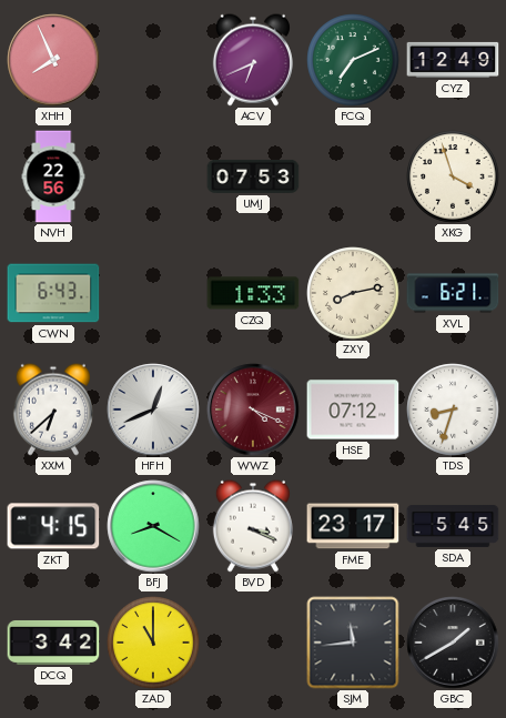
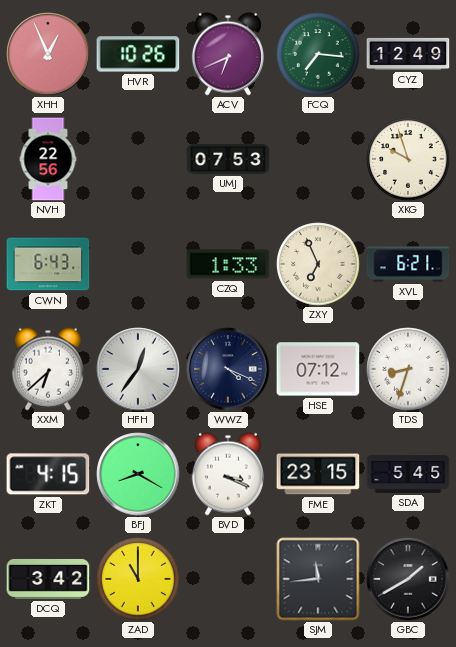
XHH: 7:56 -> 12:56 (48, 54)
HVR: none -> 10:26 (138, 54)
FCQ: 7:11 -> 7:16 (318, 54)
XKG: 3:57 -> 9:57 (408, 159)
ZXY: 8:13 -> 6:56 (318, 264)
HFH: 12:41 -> 12:36 (138, 369)
WWZ dial: burgundy -> navy (228, 369)
FME: 23:17 -> 23:15 (318, 474)
